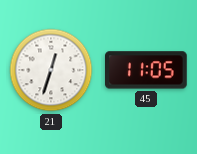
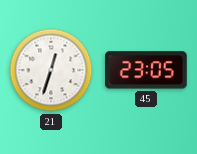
45: 11:05 -> 23:05 (147, 70)
